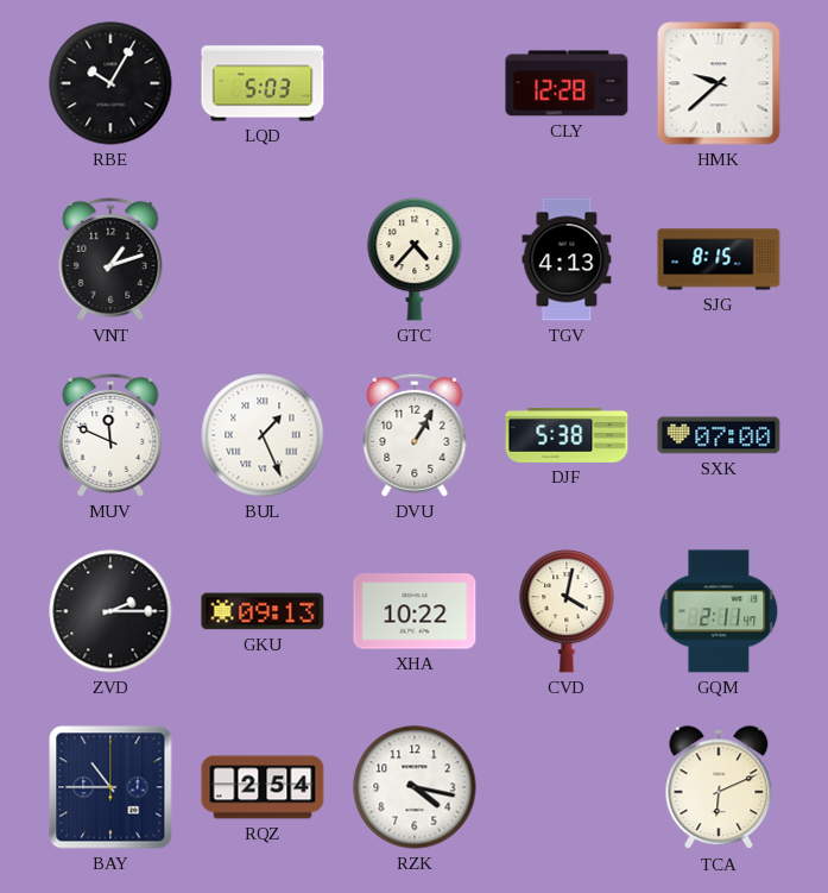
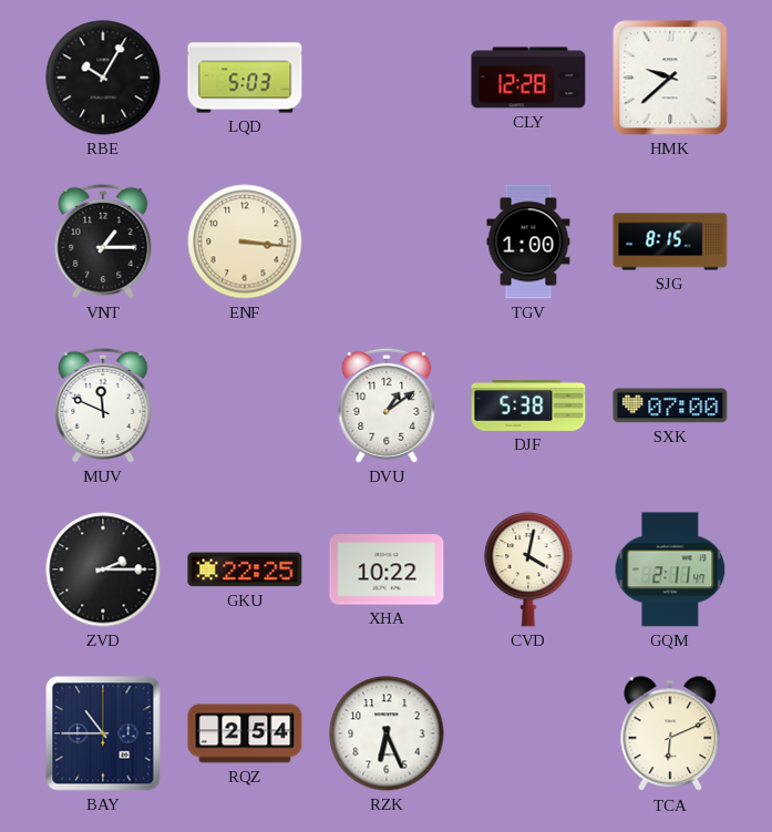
VNT: 1:12 -> 1:15 (103, 242)
ENF: none -> 3:16 (245, 242)
GTC: 4:37 -> none (415, 259)
TGV: 4:13 -> 1:00 (528, 242)
BUL: 1:26 -> none (263, 435)
DVU: 1:05 -> 1:09 (387, 405)
GKU: 09:13 -> 22:25 (245, 569)
RZK: 4:17 -> 6:26 (387, 733)
